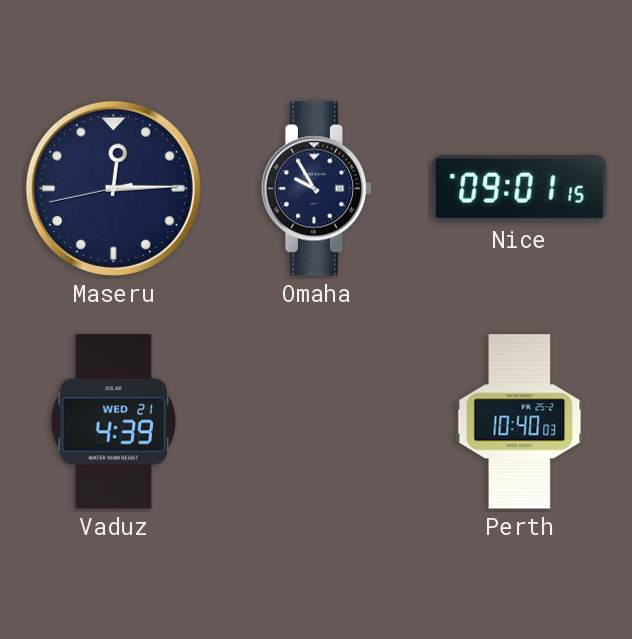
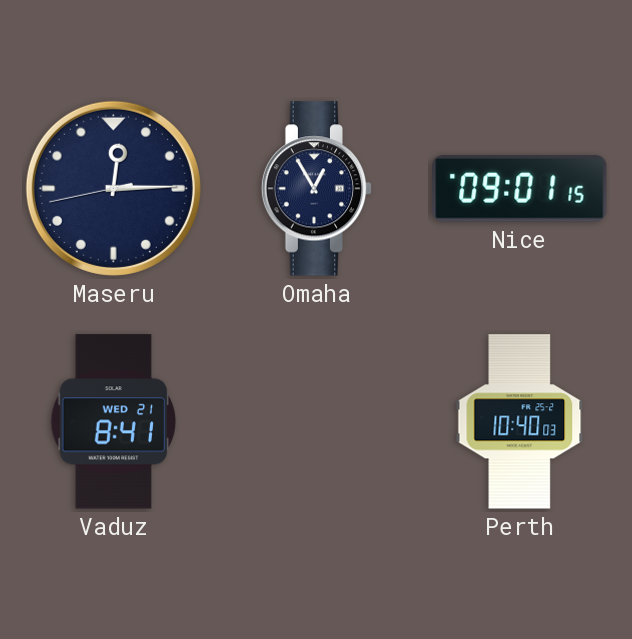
Omaha: 9:55 -> 12:55 (317, 189)
Vaduz: 4:39 -> 8:41 (114, 422)
